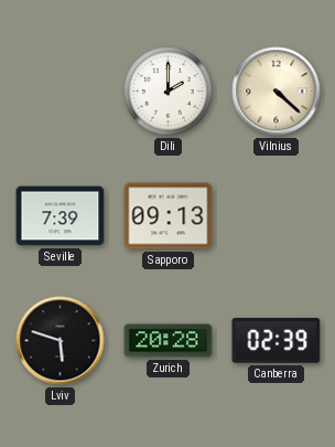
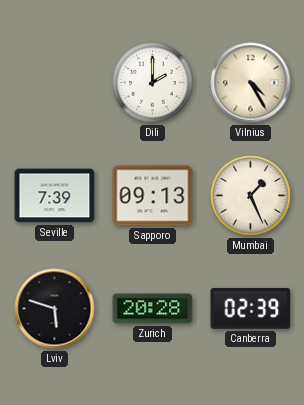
Vilnius: 4:22 -> 4:25 (251, 83)
Mumbai: none -> 1:26 (251, 196)
